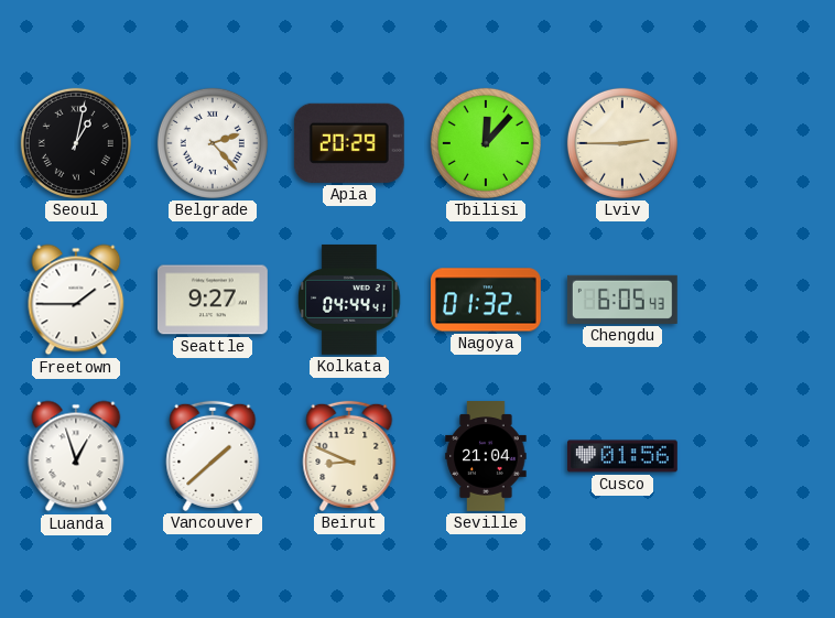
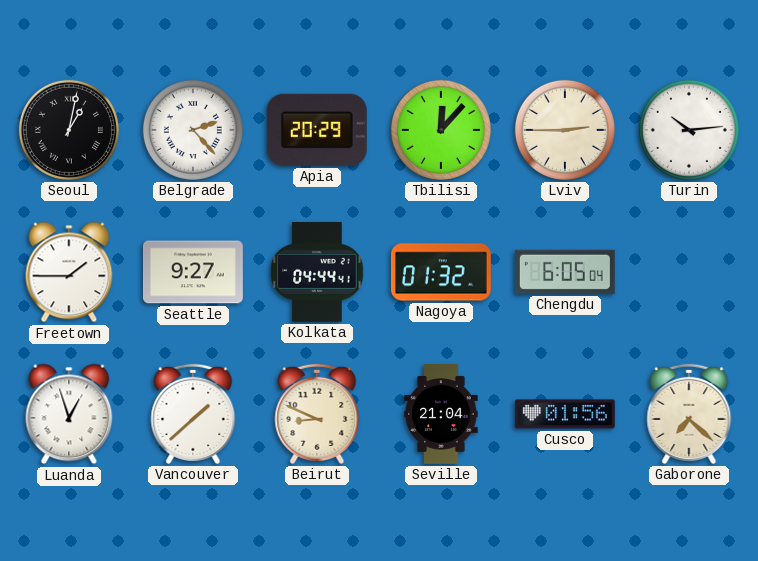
Turin: none -> 10:14 (689, 130)
Chengdu: 6:05:43 -> 6:05:04 (565, 272)
Gaborone: none -> 7:22 (689, 414)
